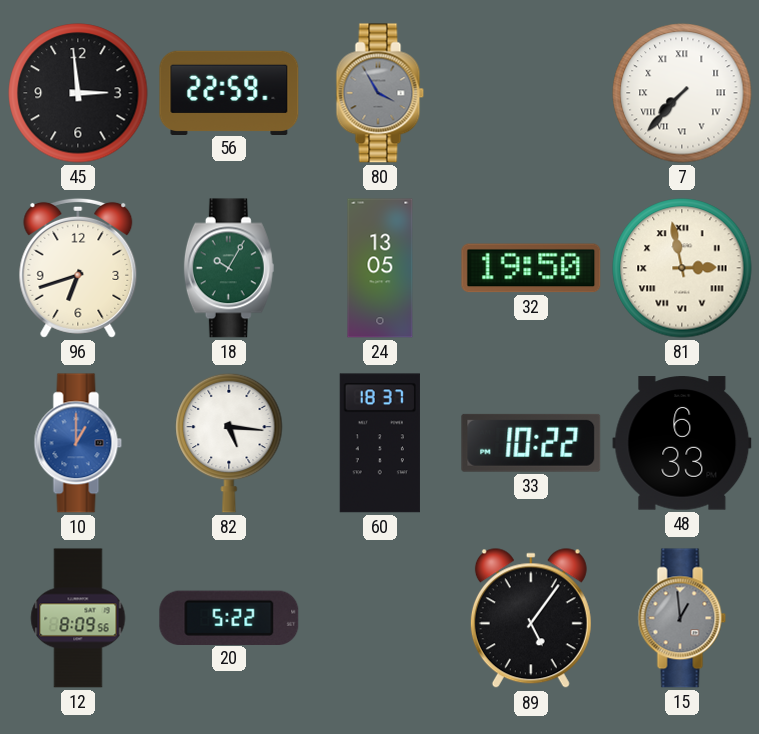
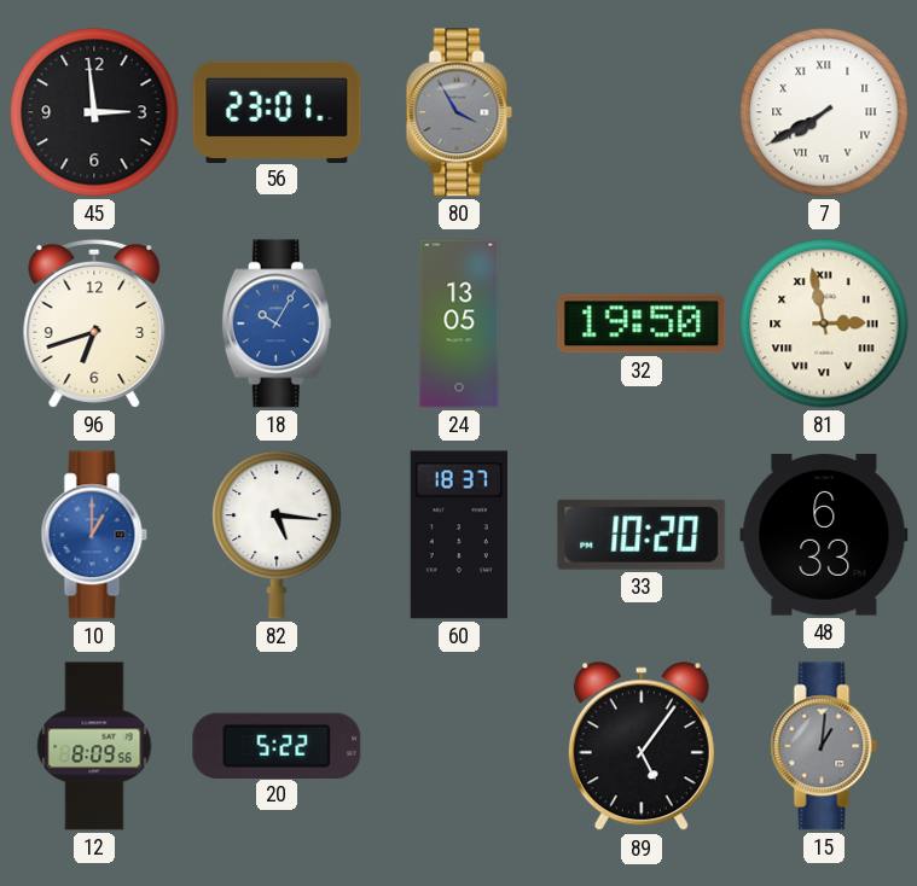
56: 22:59 -> 23:01 (277, 111)
7: 7:37 -> 7:40 (824, 112)
18 dial: green -> blue (277, 323)
33: 10:22 -> 10:20 (642, 535)
15: 12:59 -> 1:01 (824, 746)
